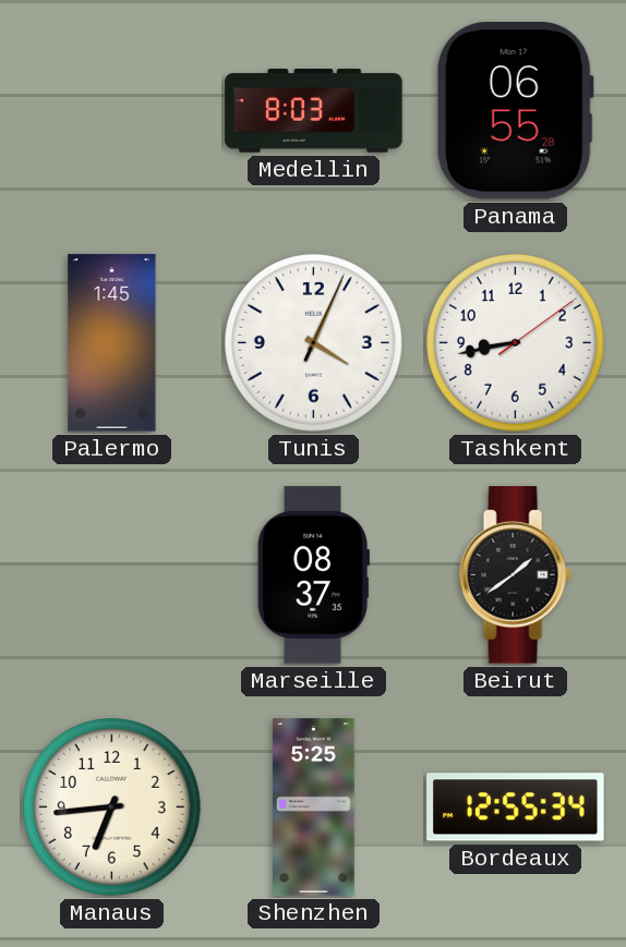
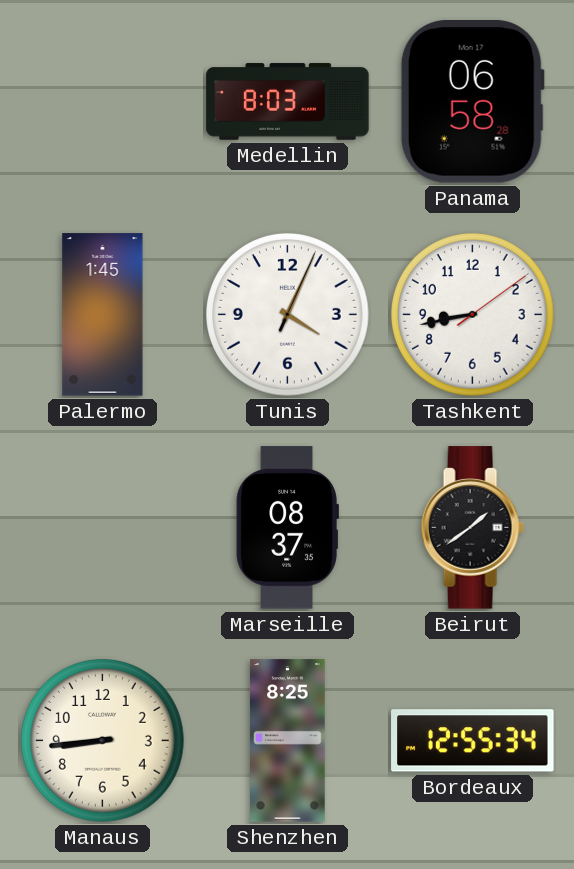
Panama: 06:55 -> 06:58 (472, 102)
Manaus: 6:44 -> 8:44 (103, 741)
Shenzhen: 5:25 -> 8:25 (288, 741)
